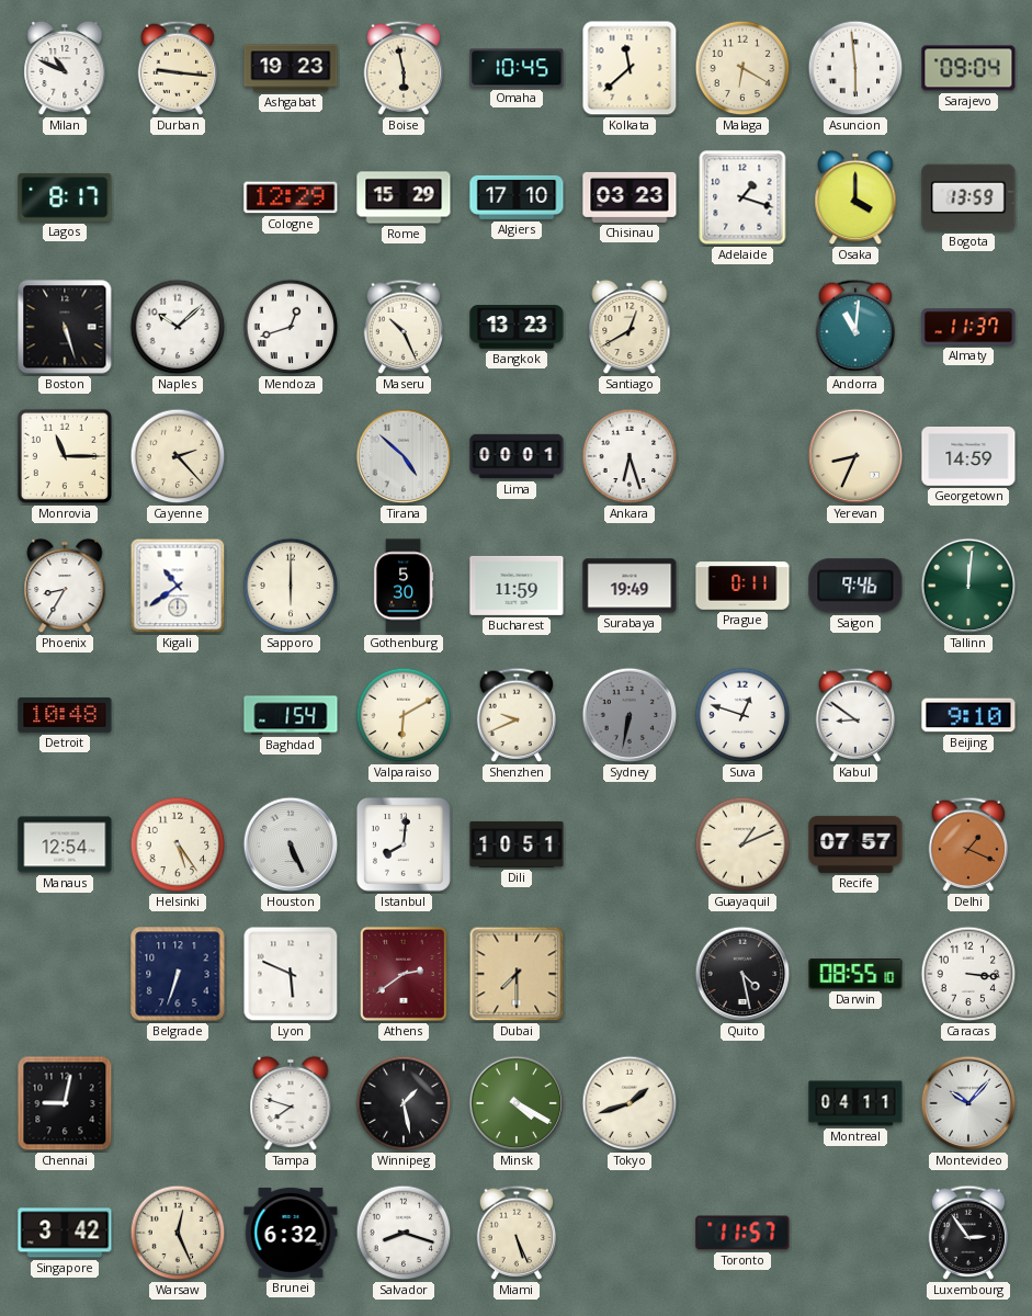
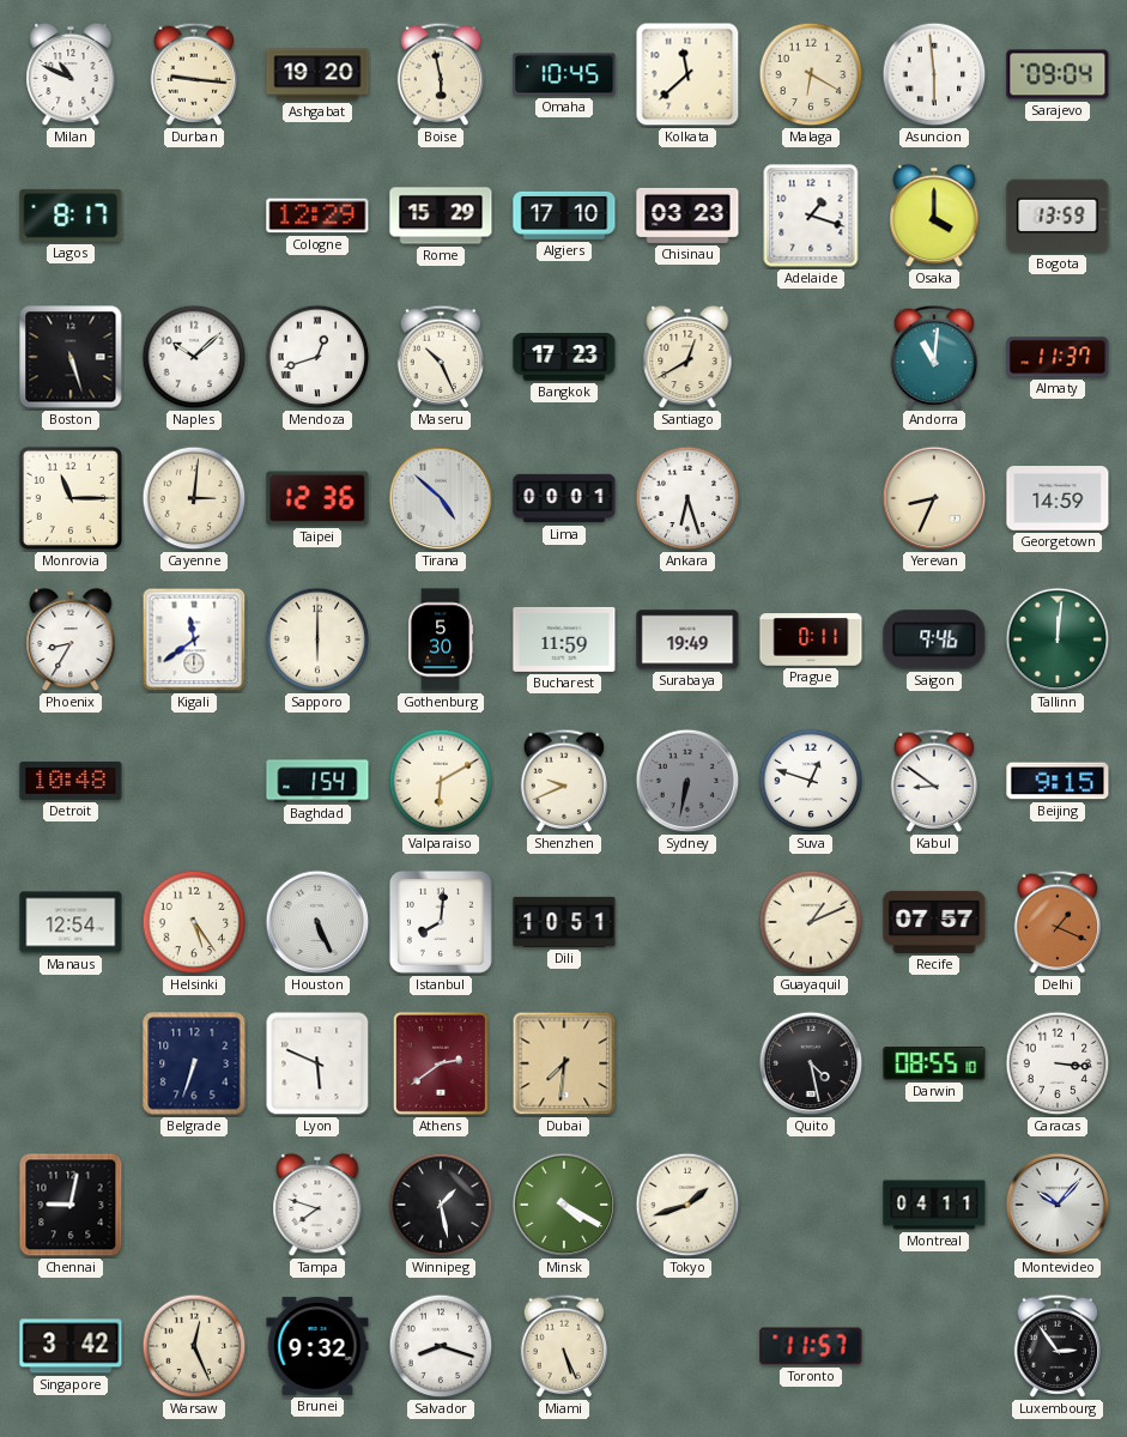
Ashgabat: 19:23 -> 19:20 (317, 74)
Bangkok: 13:23 -> 17:23 (564, 357)
Cayenne: 2:23 -> 3:01 (194, 498)
Taipei: none -> 12:36 (317, 498)
Kigali: 10:39 -> 11:39 (194, 639)
Beijing: 9:10 -> 9:15 (1058, 781)
Dubai: 7:30 -> 7:31 (564, 1063)
Brunei: 6:32 -> 9:32 (317, 1346)
